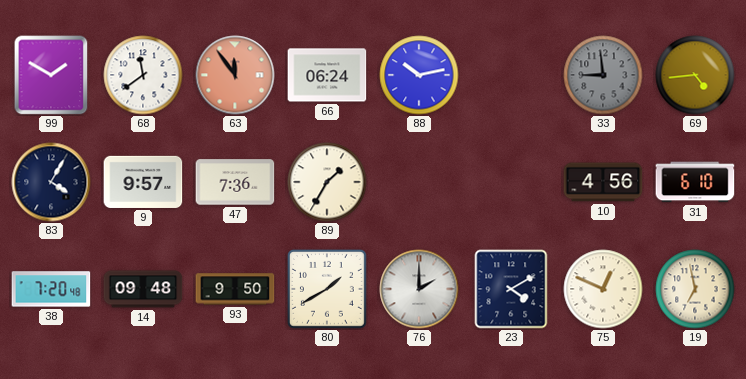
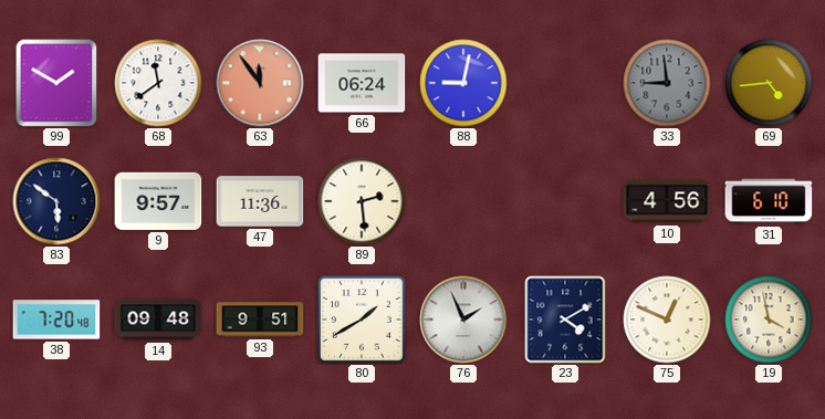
88: 10:13 -> 9:02 (463, 83)
83: 4:05 -> 5:51 (56, 201)
47: 7:36 -> 11:36 (260, 201)
89: 1:35 -> 2:29 (362, 201)
93: 9:50 -> 9:51 (260, 320)
76: 2:00 -> 1:56 (463, 320)
19: 6:58 -> 3:58 (769, 320)
